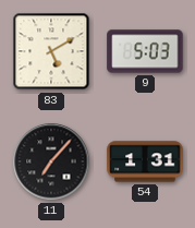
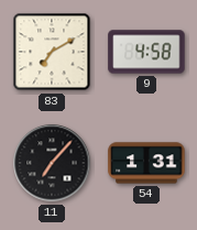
83: 5:10 -> 7:10 (52, 52)
9: 5:03 -> 4:58 (146, 52)
